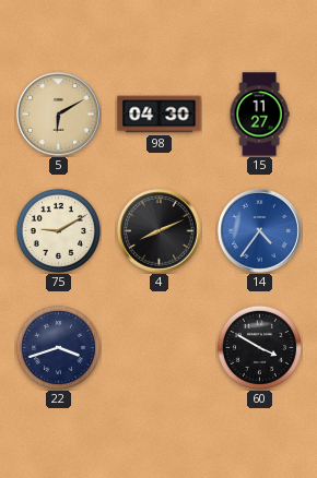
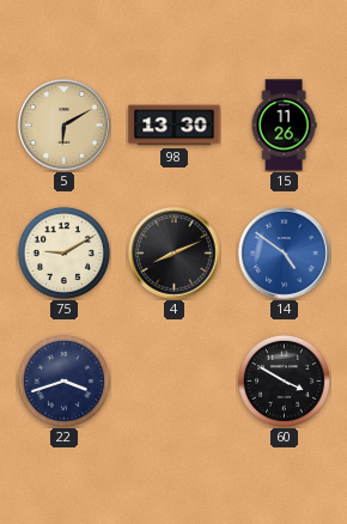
98: 04:30 -> 13:30 (175, 126)
15: 11:27 -> 11:26 (284, 126)
14: 4:36 -> 4:51 (285, 254)
